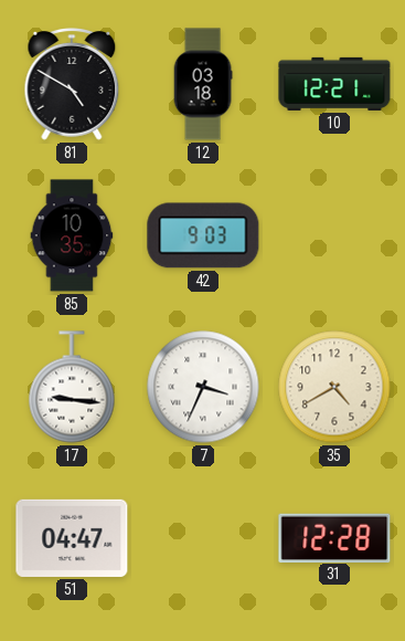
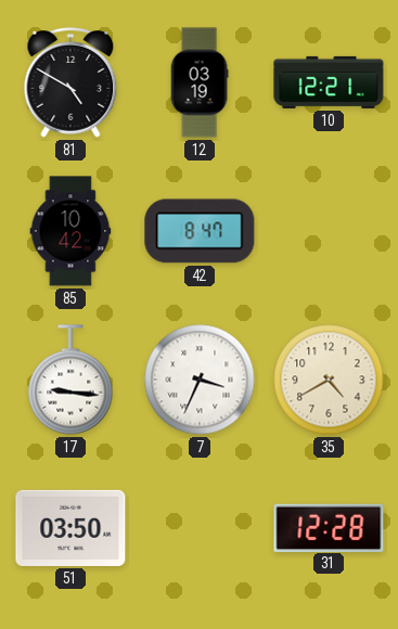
12: 03:18 -> 03:19 (200, 82)
85: 10:35 -> 10:42 (70, 231)
42: 9:03 -> 8:47 (200, 231)
51: 04:47 -> 03:50 (70, 528)
